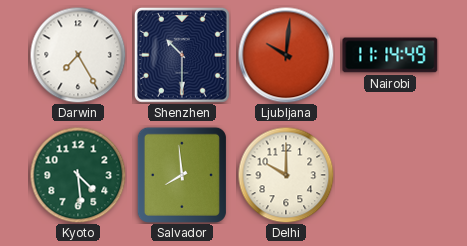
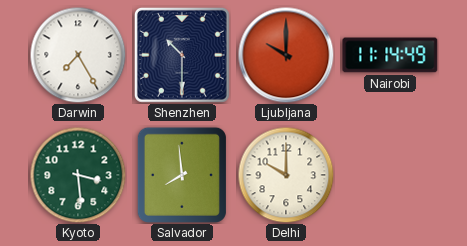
Ljubljana: 10:01 -> 10:00 (286, 55)
Kyoto: 4:29 -> 3:29 (78, 175)
